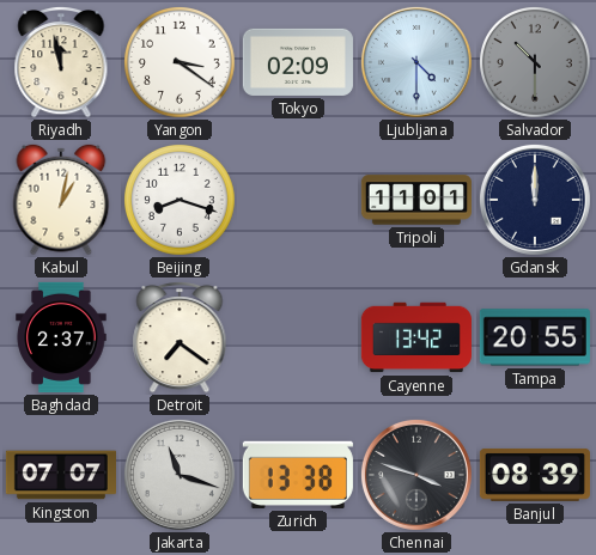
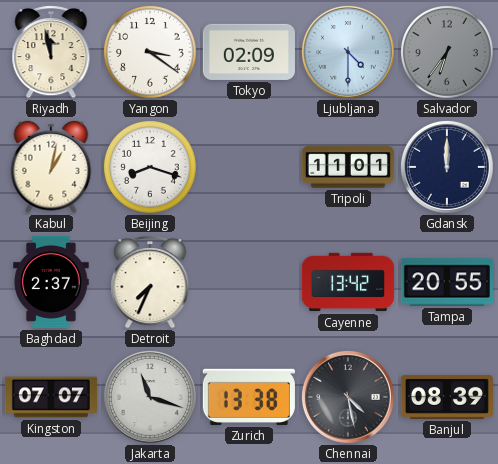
Salvador: 10:30 -> 6:36 (448, 53)
Detroit: 7:21 -> 7:34 (150, 282)
Chennai: 3:48 -> 4:28 (348, 397)
